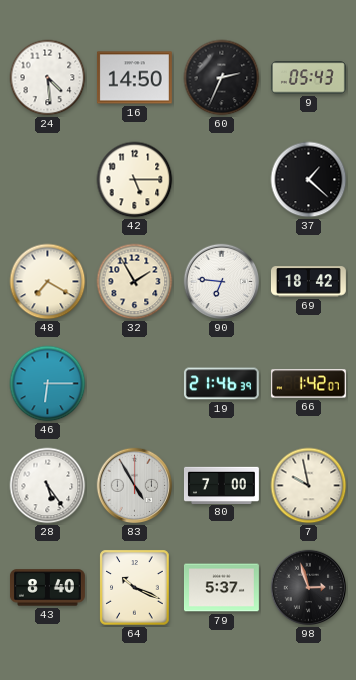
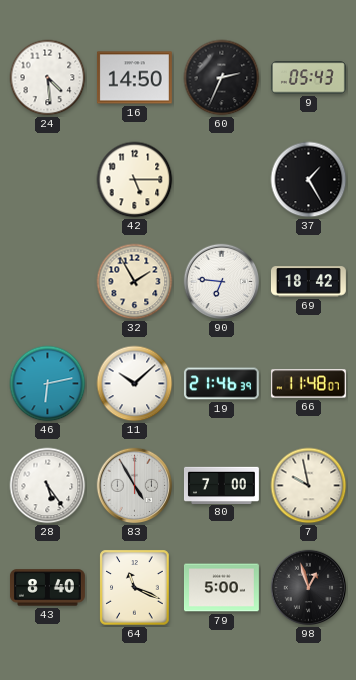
37: 1:22 -> 1:25 (309, 180)
48: 7:20 -> none (48, 282)
46: 6:15 -> 6:13 (48, 384)
11: none -> 10:08 (135, 384)
66: 1:42 -> 11:48 (308, 384)
64: 10:19 -> 11:19 (135, 588)
79: 5:37 -> 5:00 (221, 588)
98: 2:57 -> 12:57 (309, 588)
